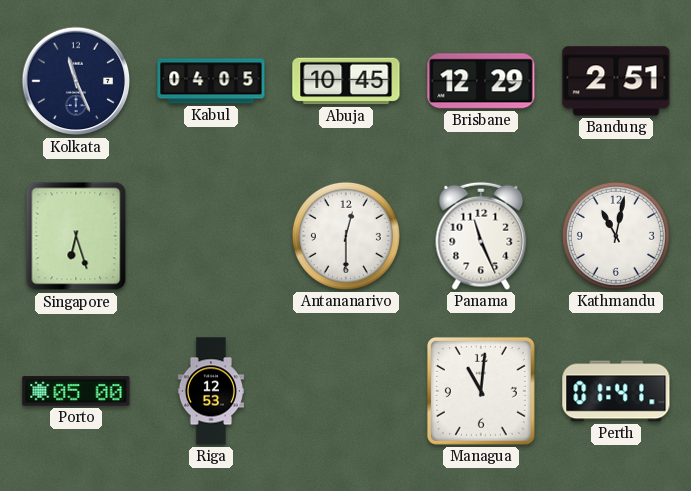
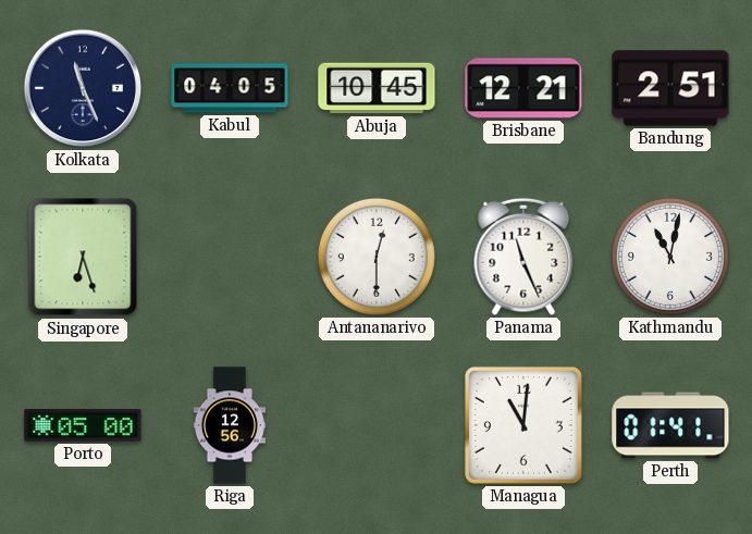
Brisbane: 12:29 -> 12:21 (523, 88)
Riga: 12:53 -> 12:56 (229, 425)
